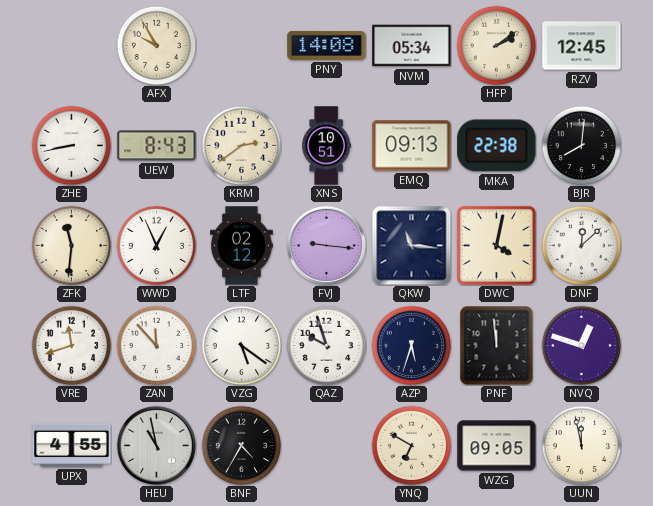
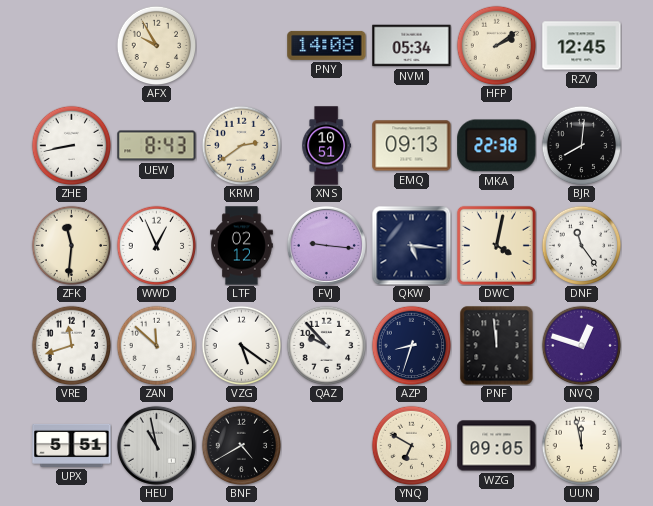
QKW: 11:16 -> 5:16 (411, 245)
DNF: 12:08 -> 11:24 (581, 245)
ZAN: 11:53 -> 11:52 (156, 345)
QAZ: 9:57 -> 9:53 (326, 345)
AZP: 5:33 -> 8:33 (411, 345)
UPX: 4:55 -> 5:51 (72, 445)
BNF: 4:35 -> 4:40 (241, 445)
